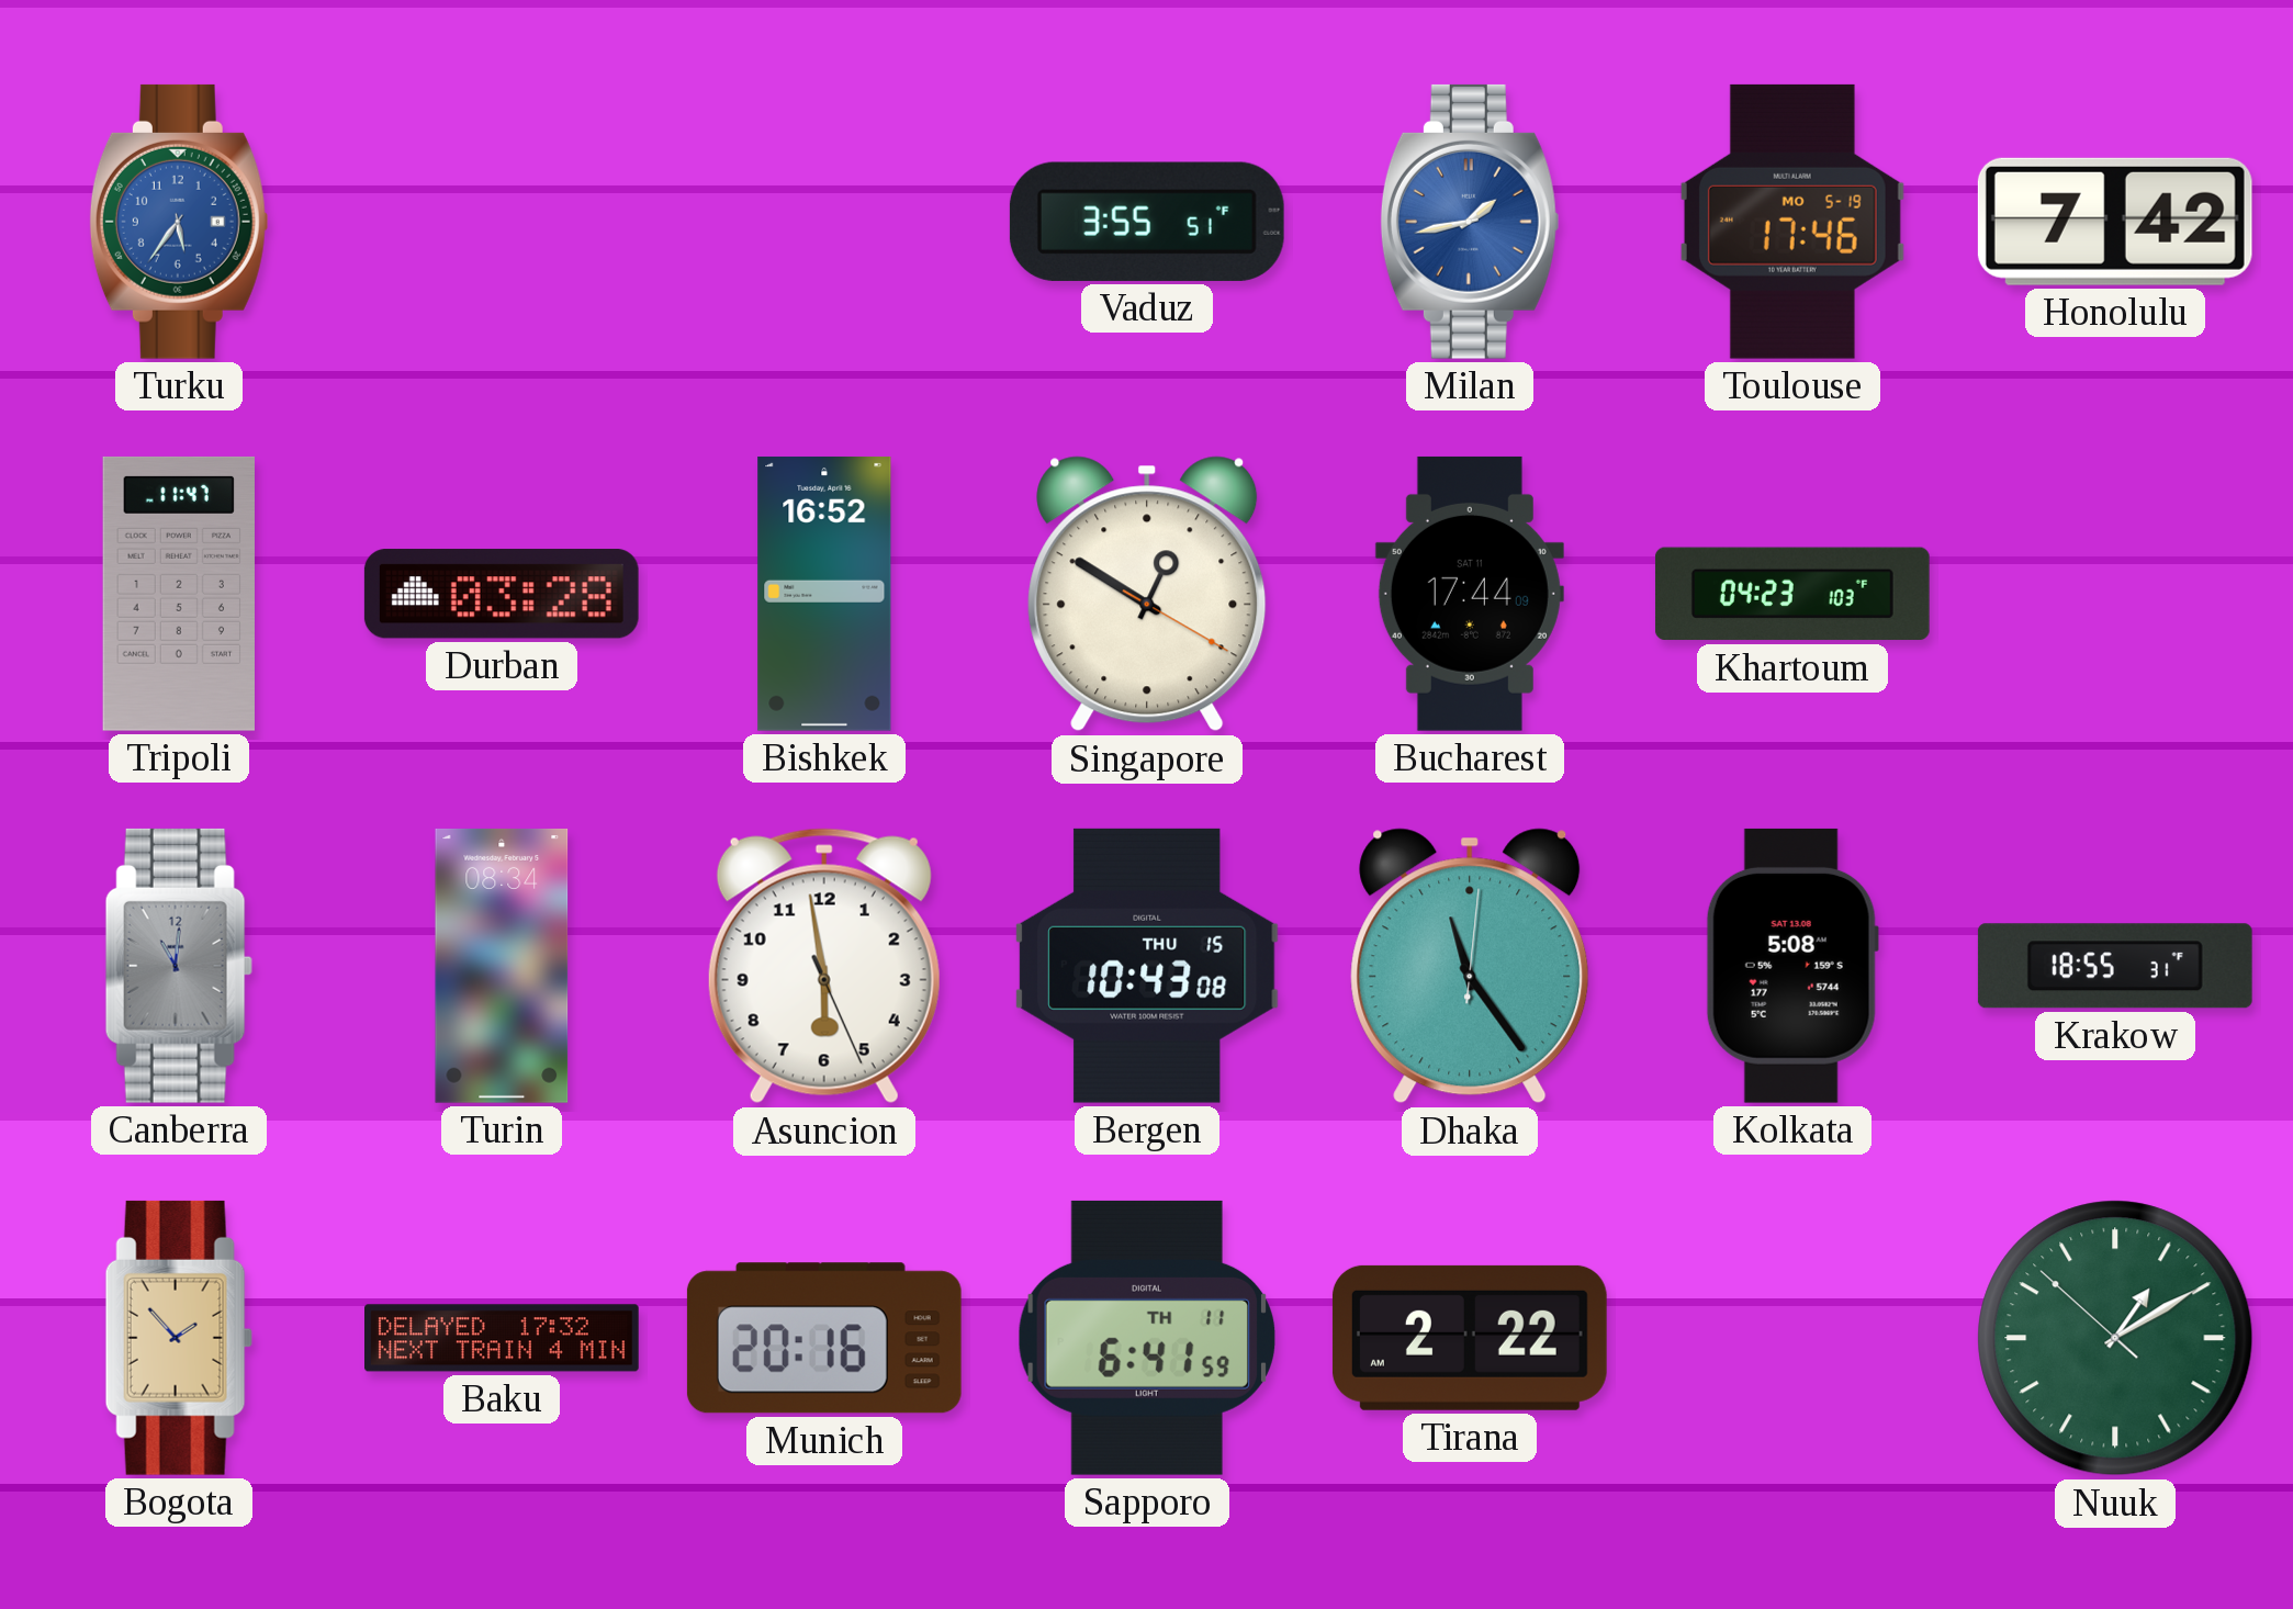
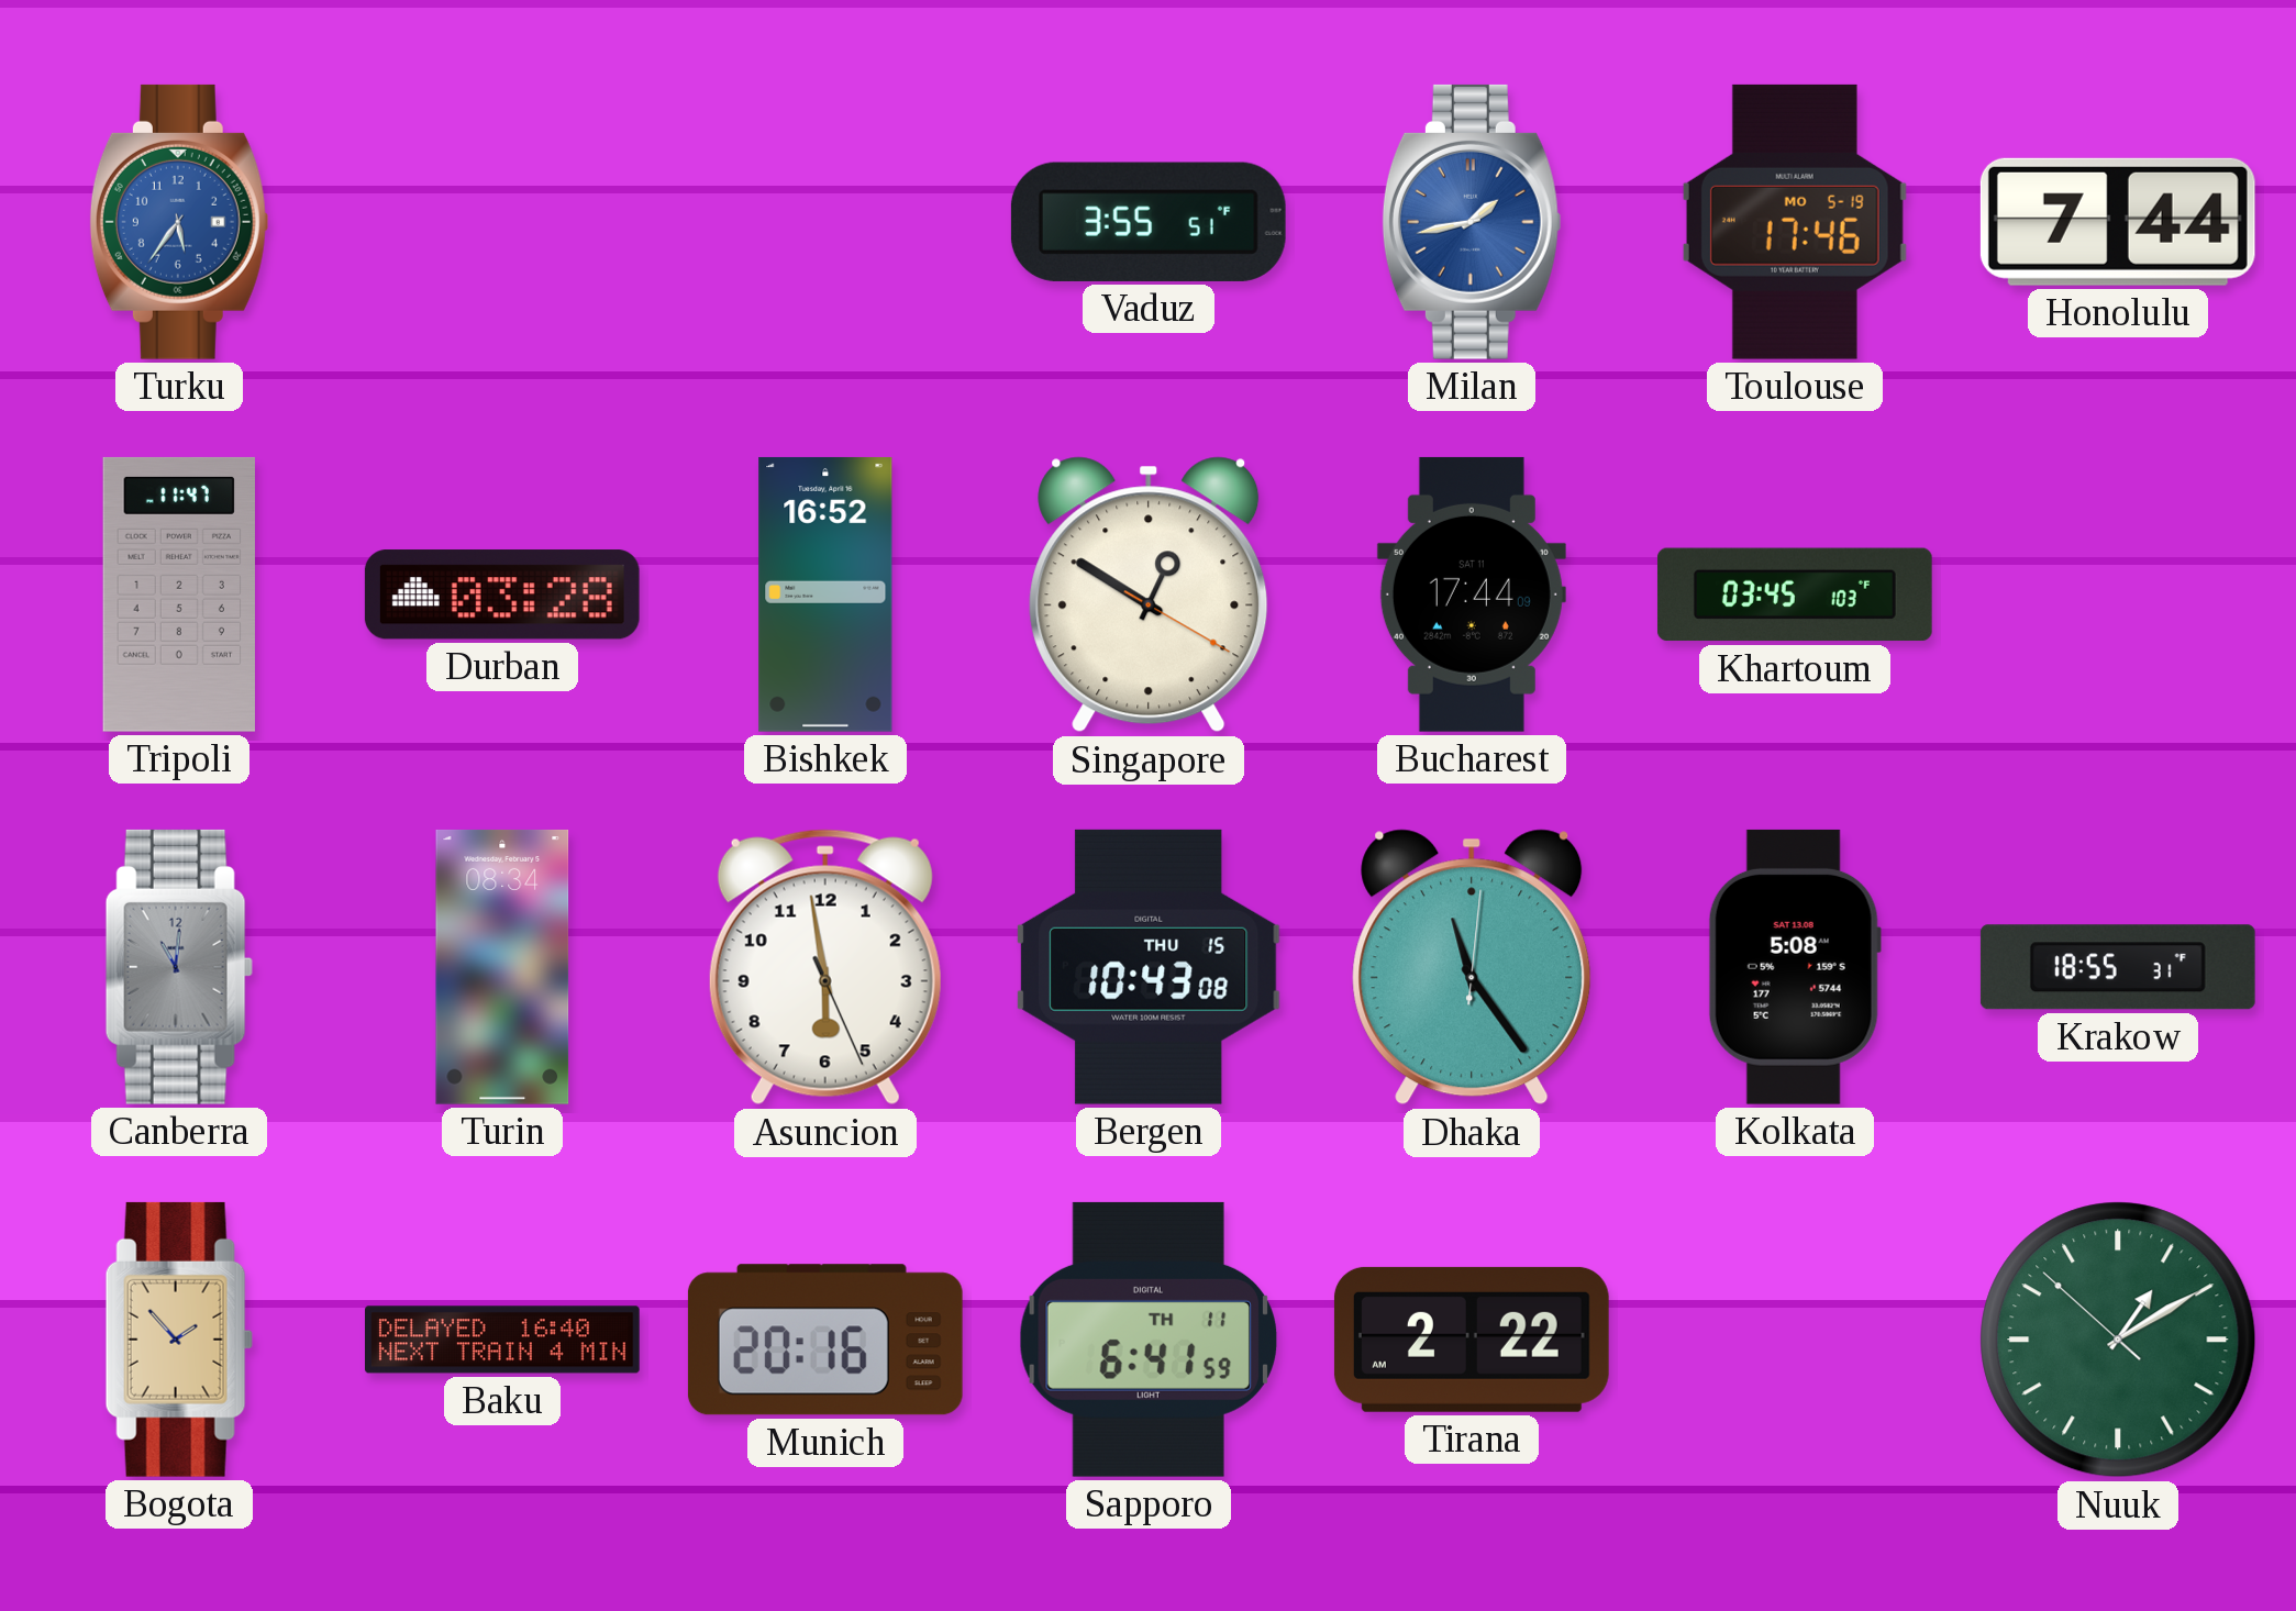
Honolulu: 7:42 -> 7:44 (2118, 222)
Khartoum: 04:23 -> 03:45 (1795, 595)
Baku: 17:32 -> 16:40 (503, 1340)
